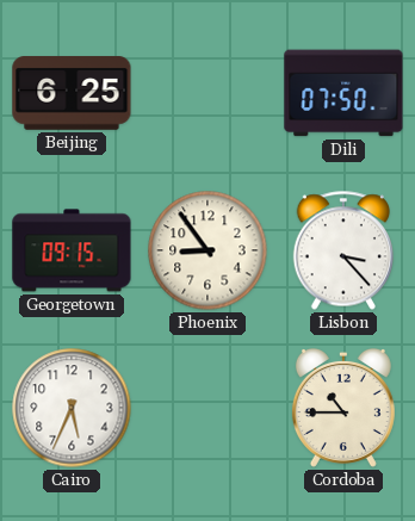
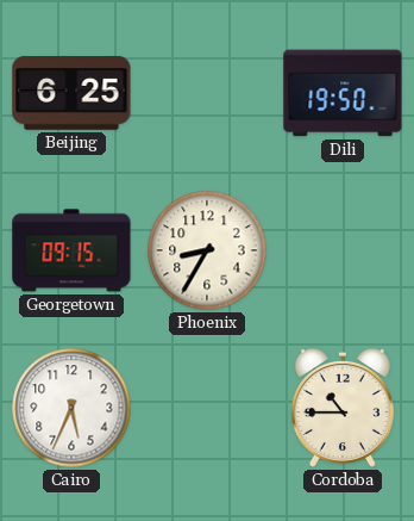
Dili: 07:50 -> 19:50 (343, 93)
Phoenix: 8:54 -> 8:35 (207, 250)
Lisbon: 3:23 -> none (342, 250)
